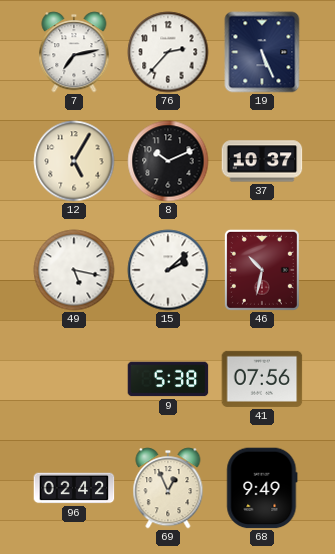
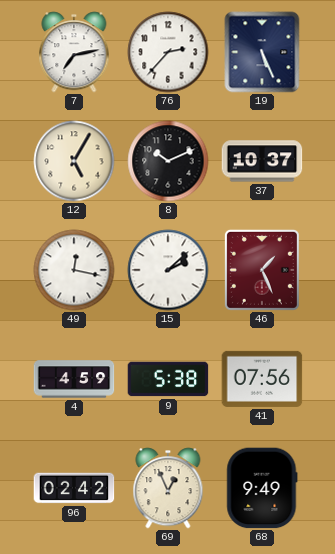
49: 5:17 -> 12:17 (74, 270)
46: 10:32 -> 1:26 (262, 270)
4: none -> 4:59 (74, 379)
